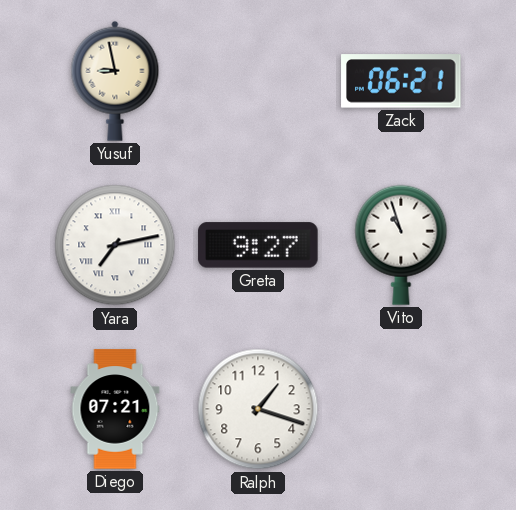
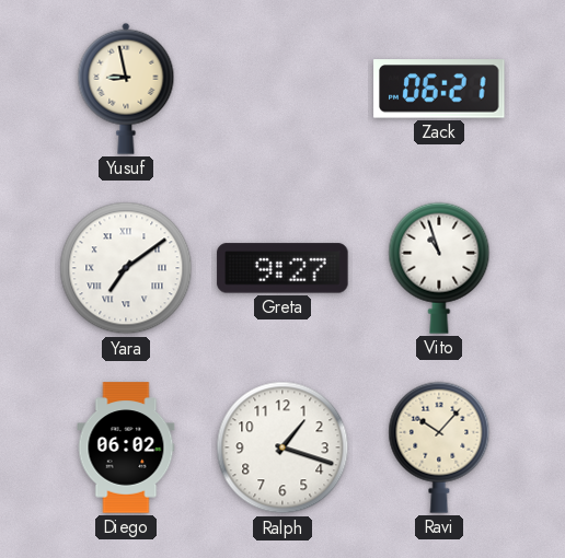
Yara: 7:13 -> 7:09 (126, 268)
Diego: 07:21 -> 06:02 (126, 447)
Ravi: none -> 10:07 (439, 447)
